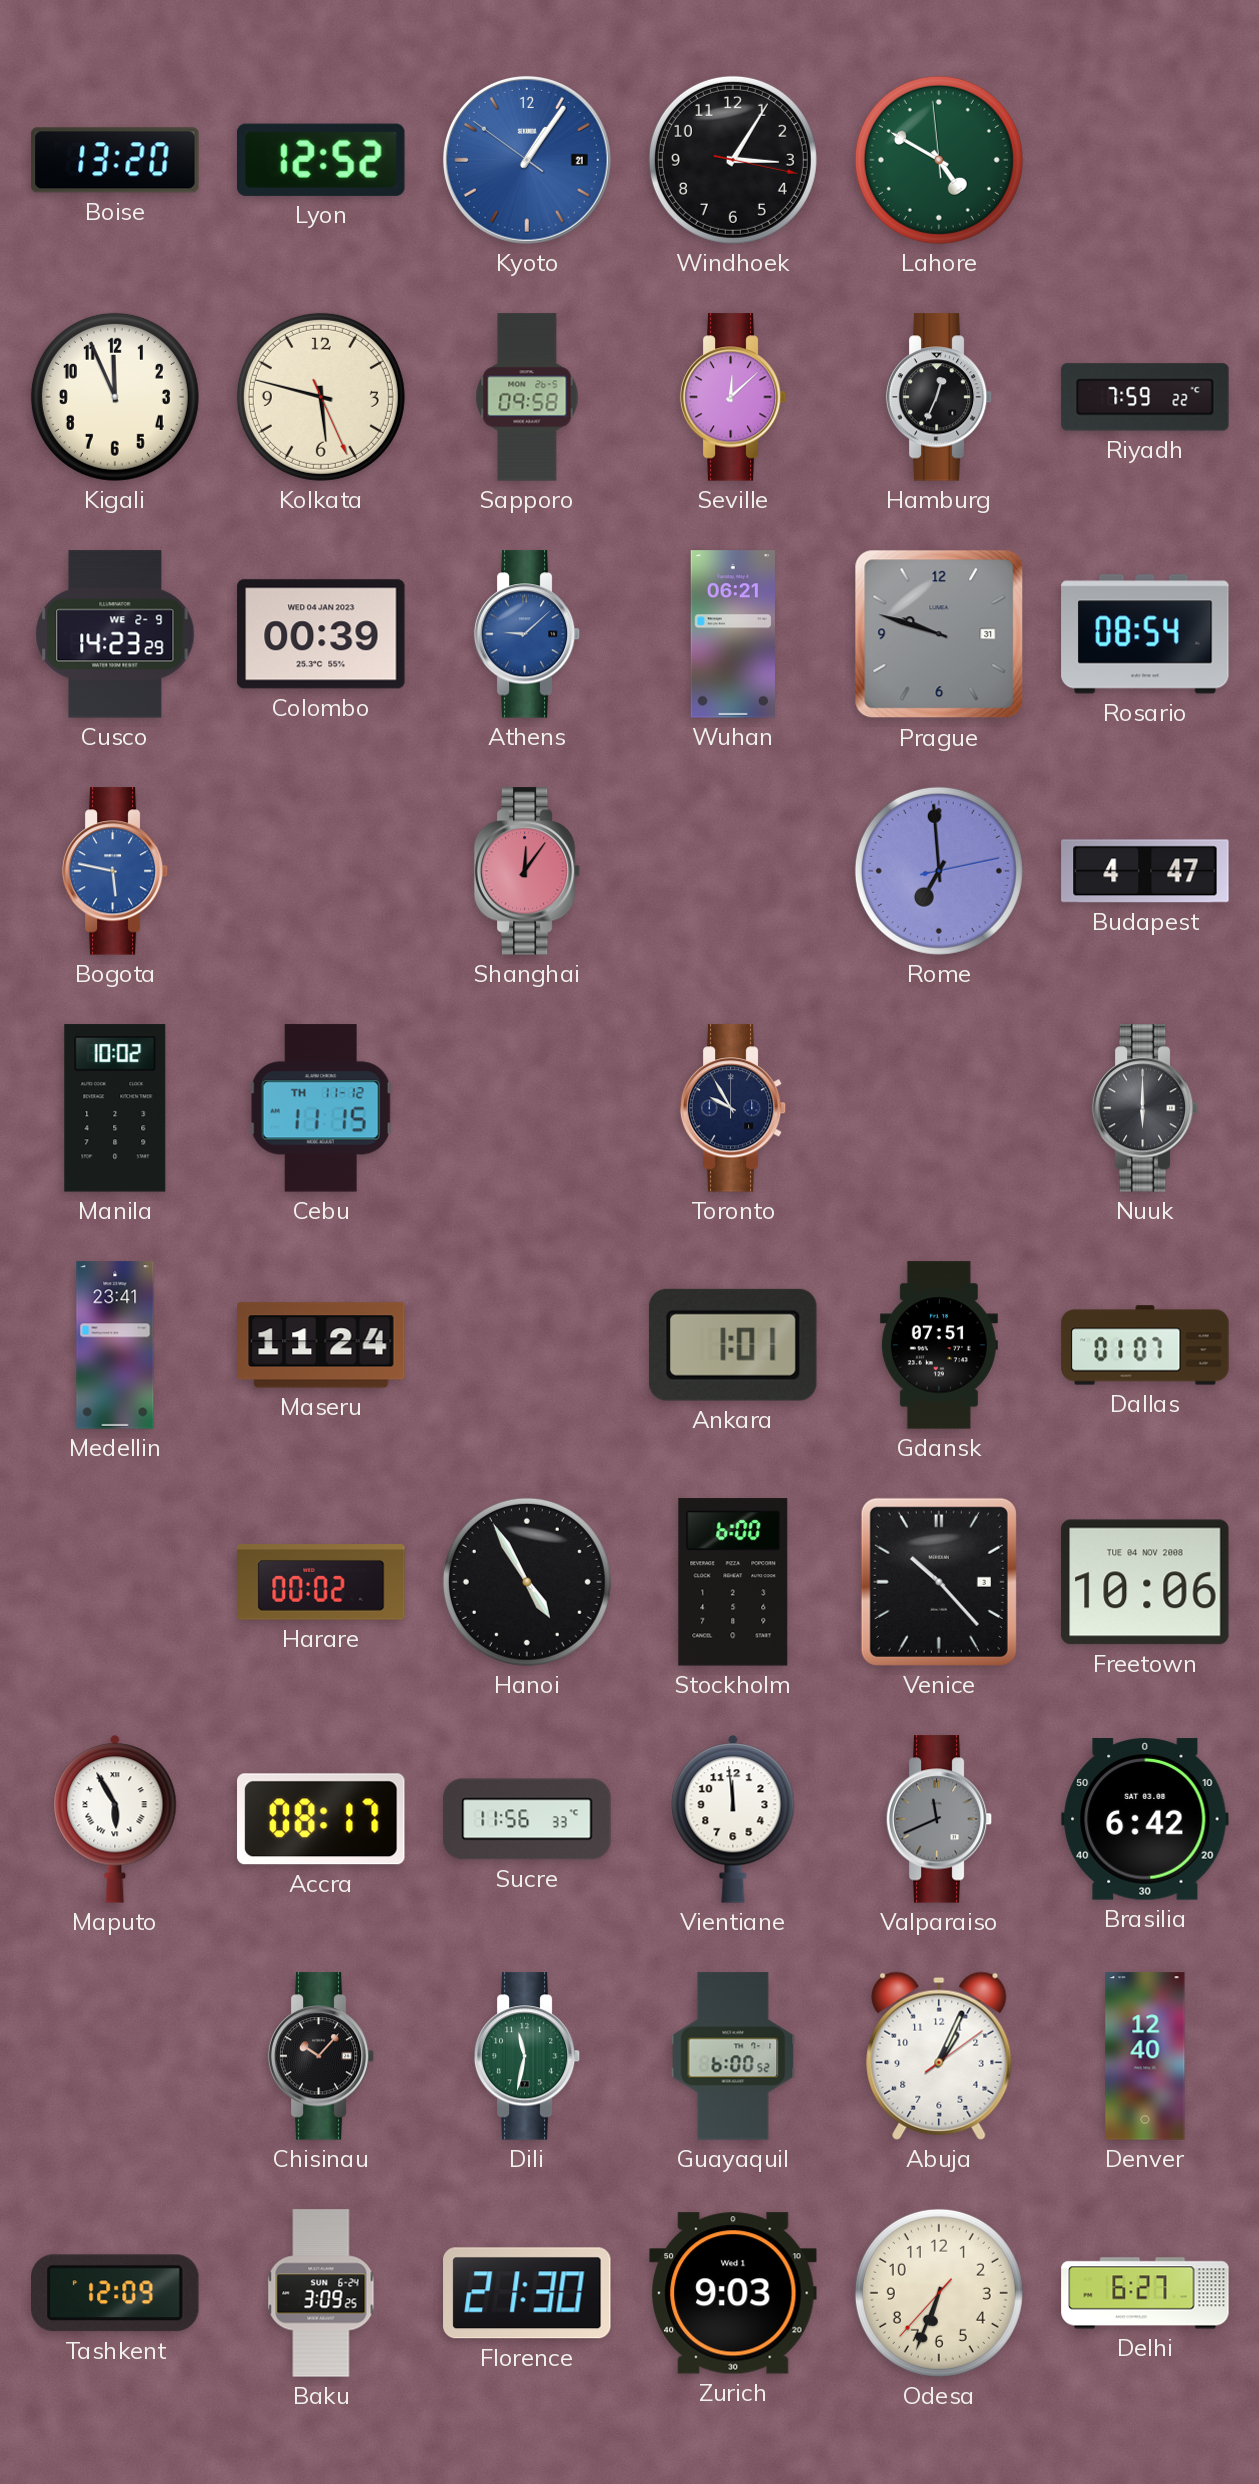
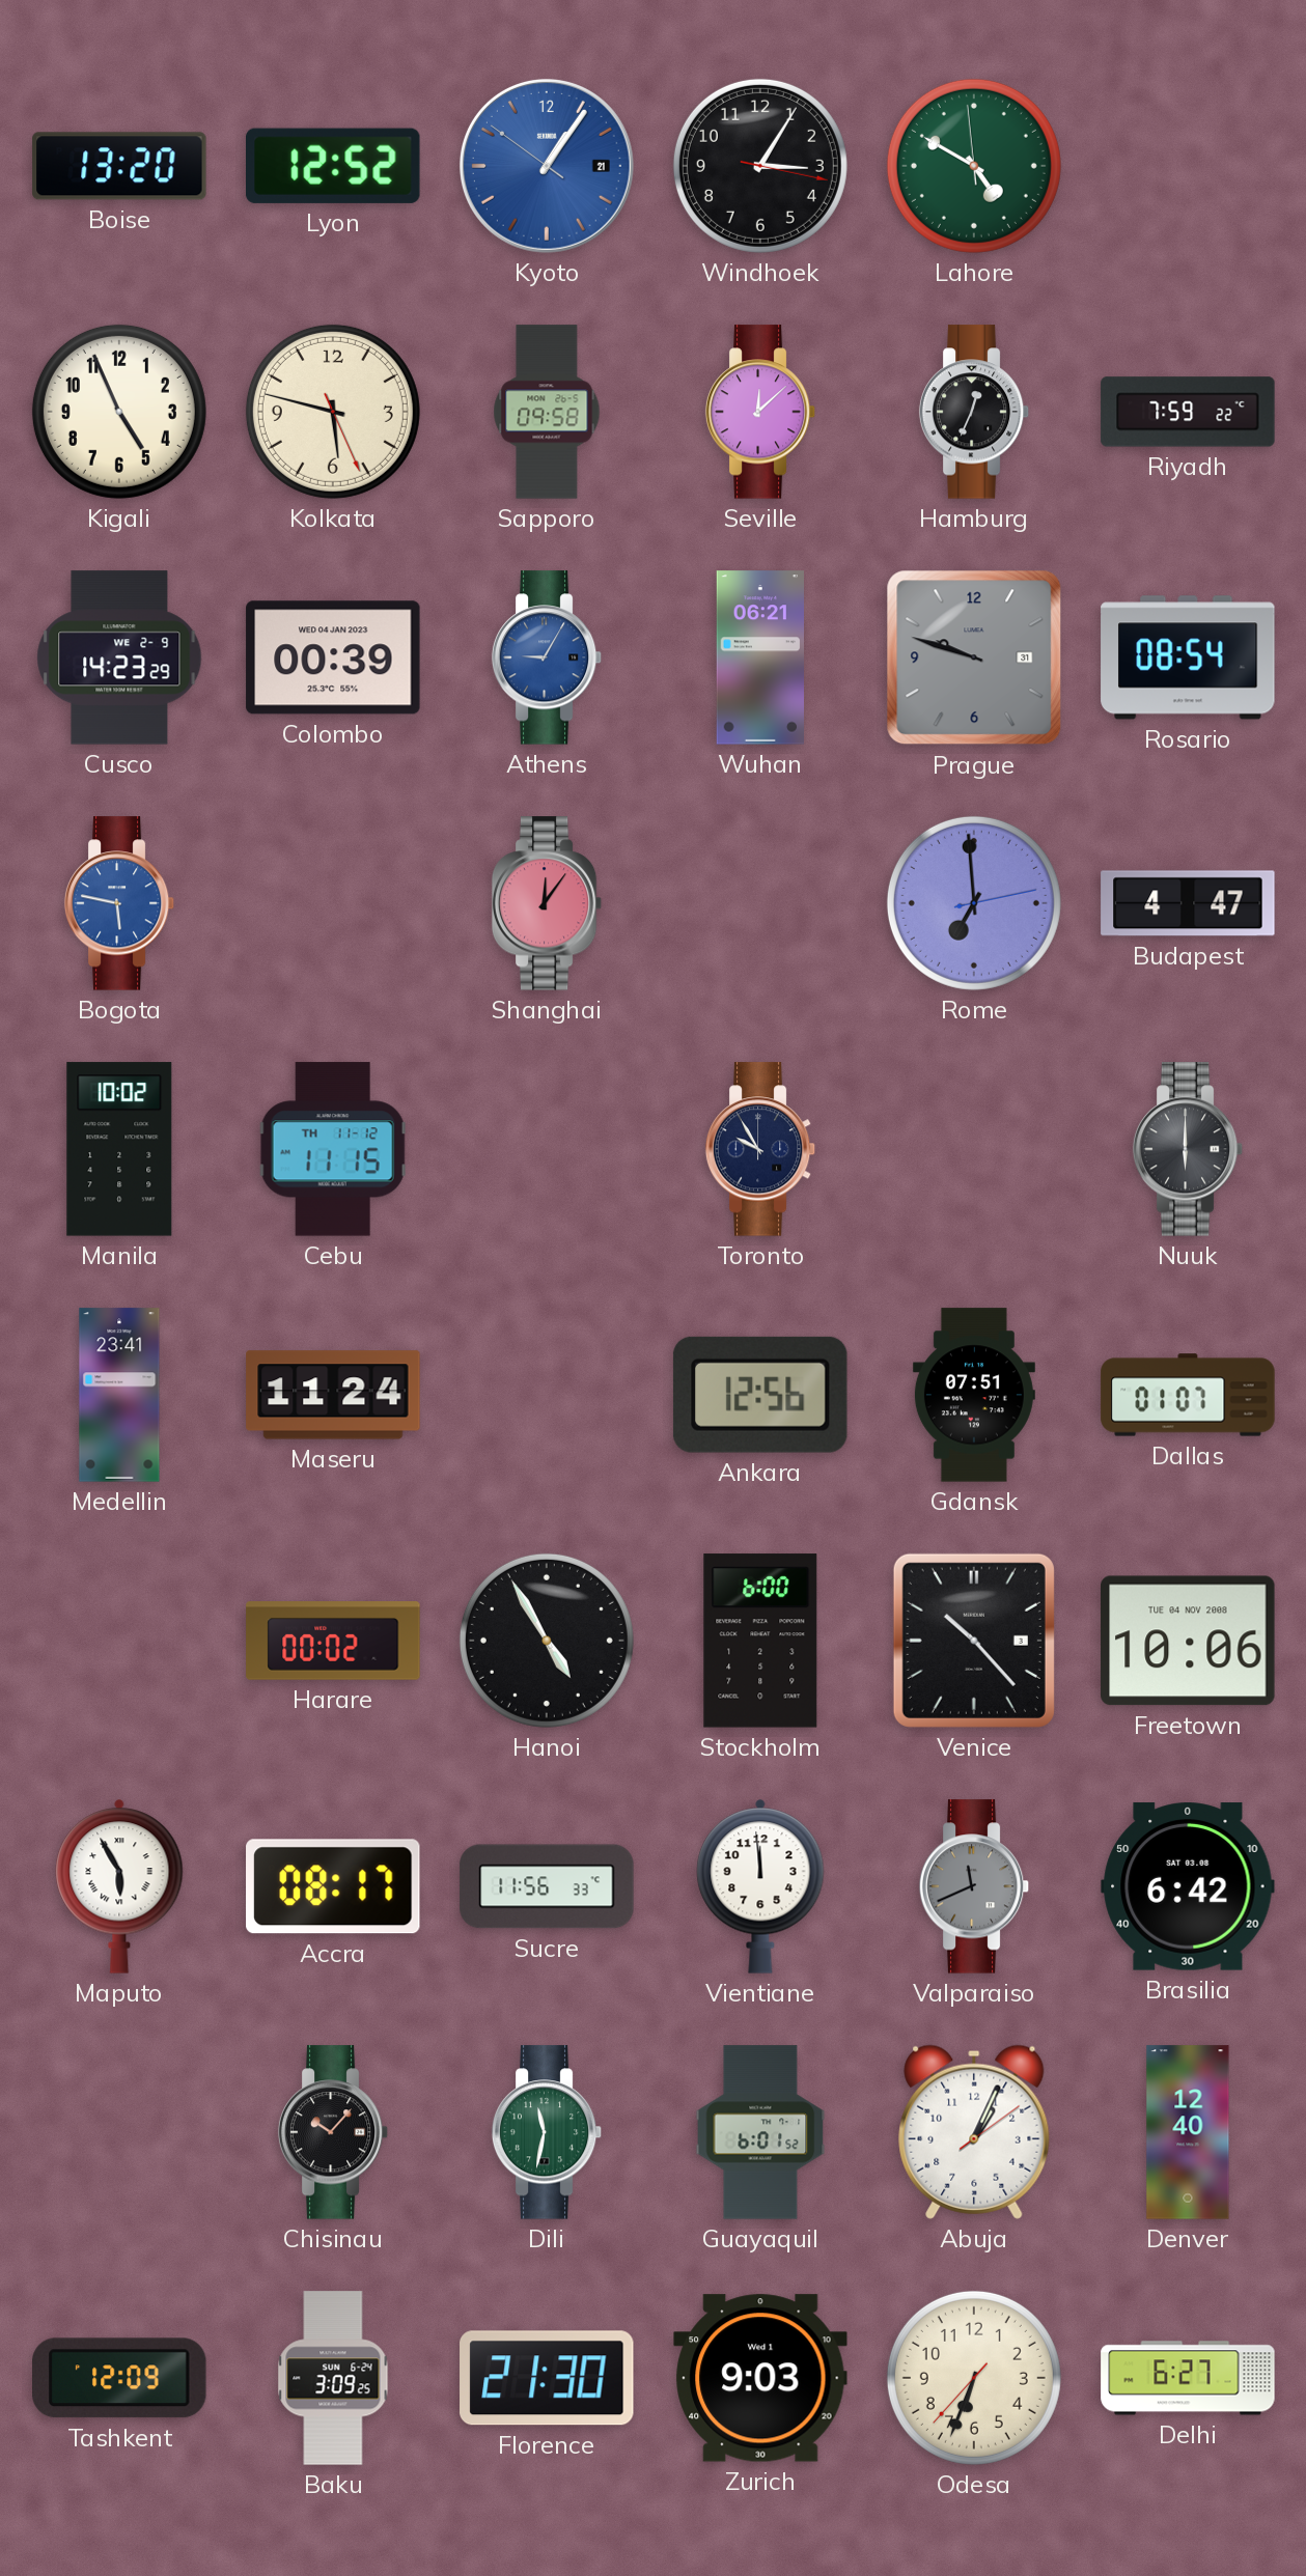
Kigali: 11:56 -> 4:56 (119, 412)
Athens: 9:08 -> 9:05 (547, 657)
Ankara: 1:01 -> 12:56 (760, 1395)
Guayaquil: 6:00 -> 6:01 (760, 2132)
